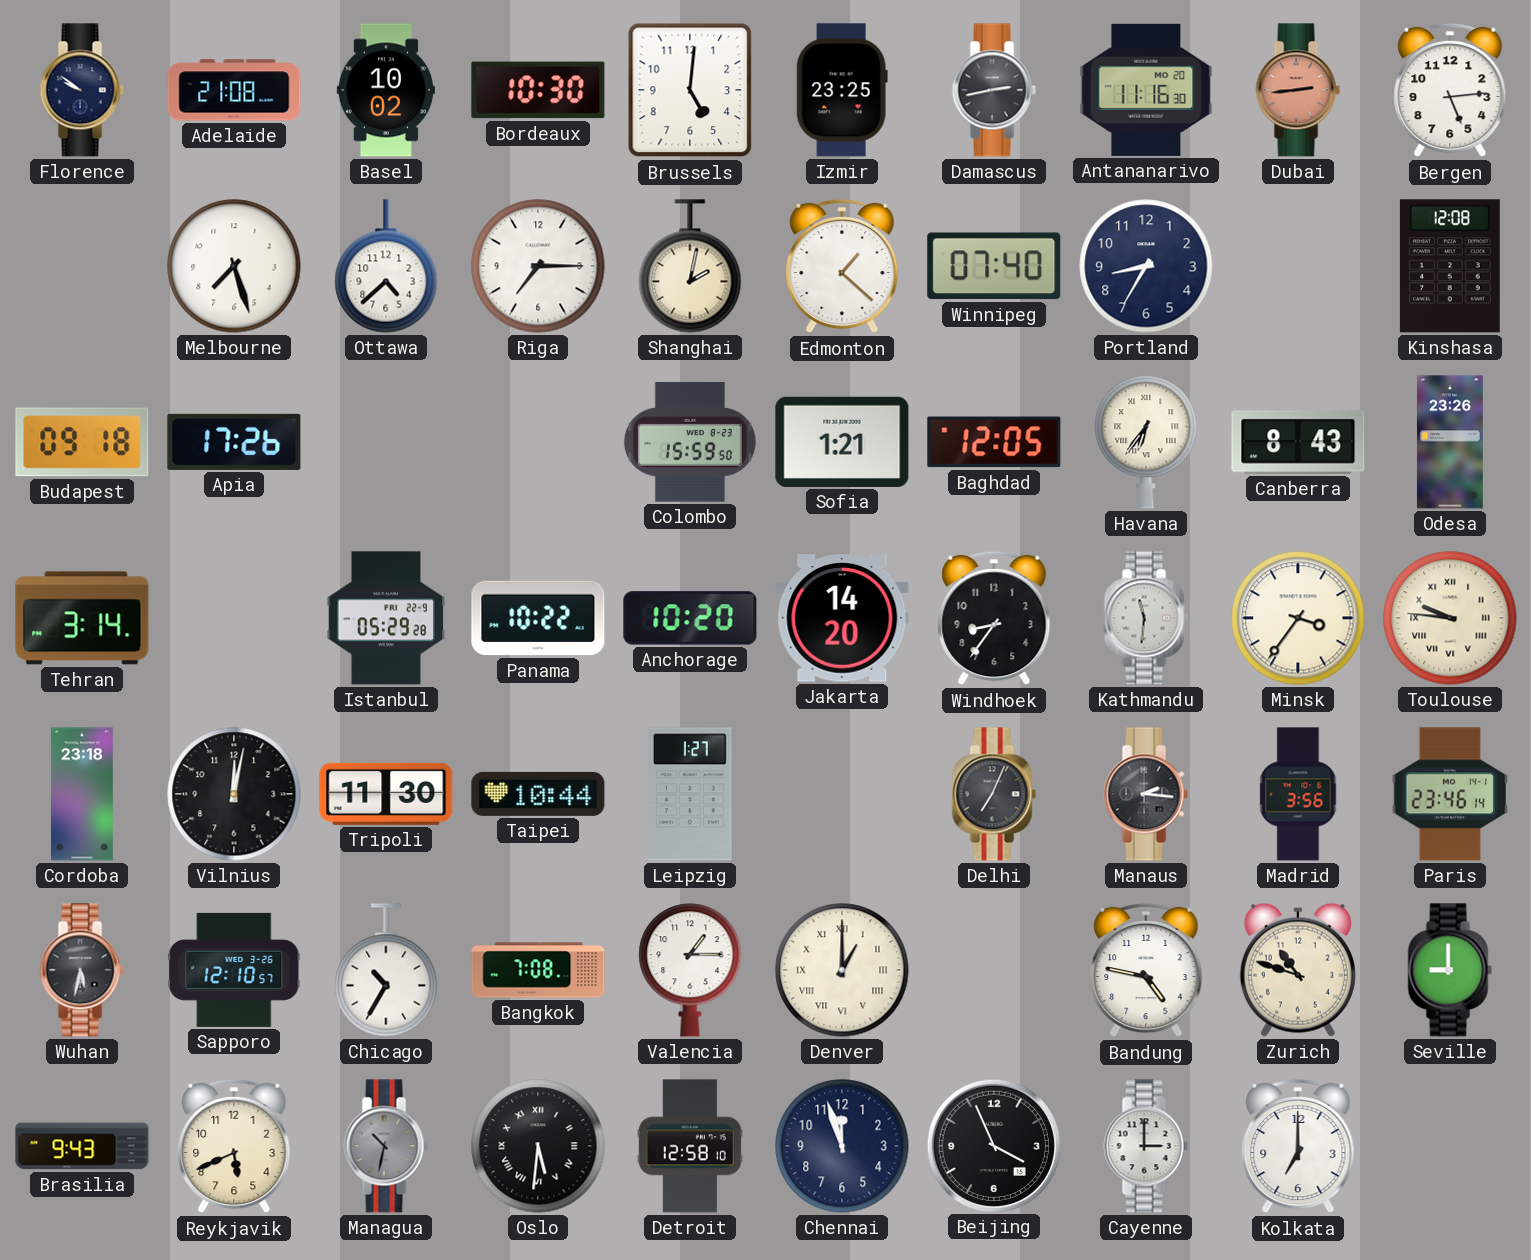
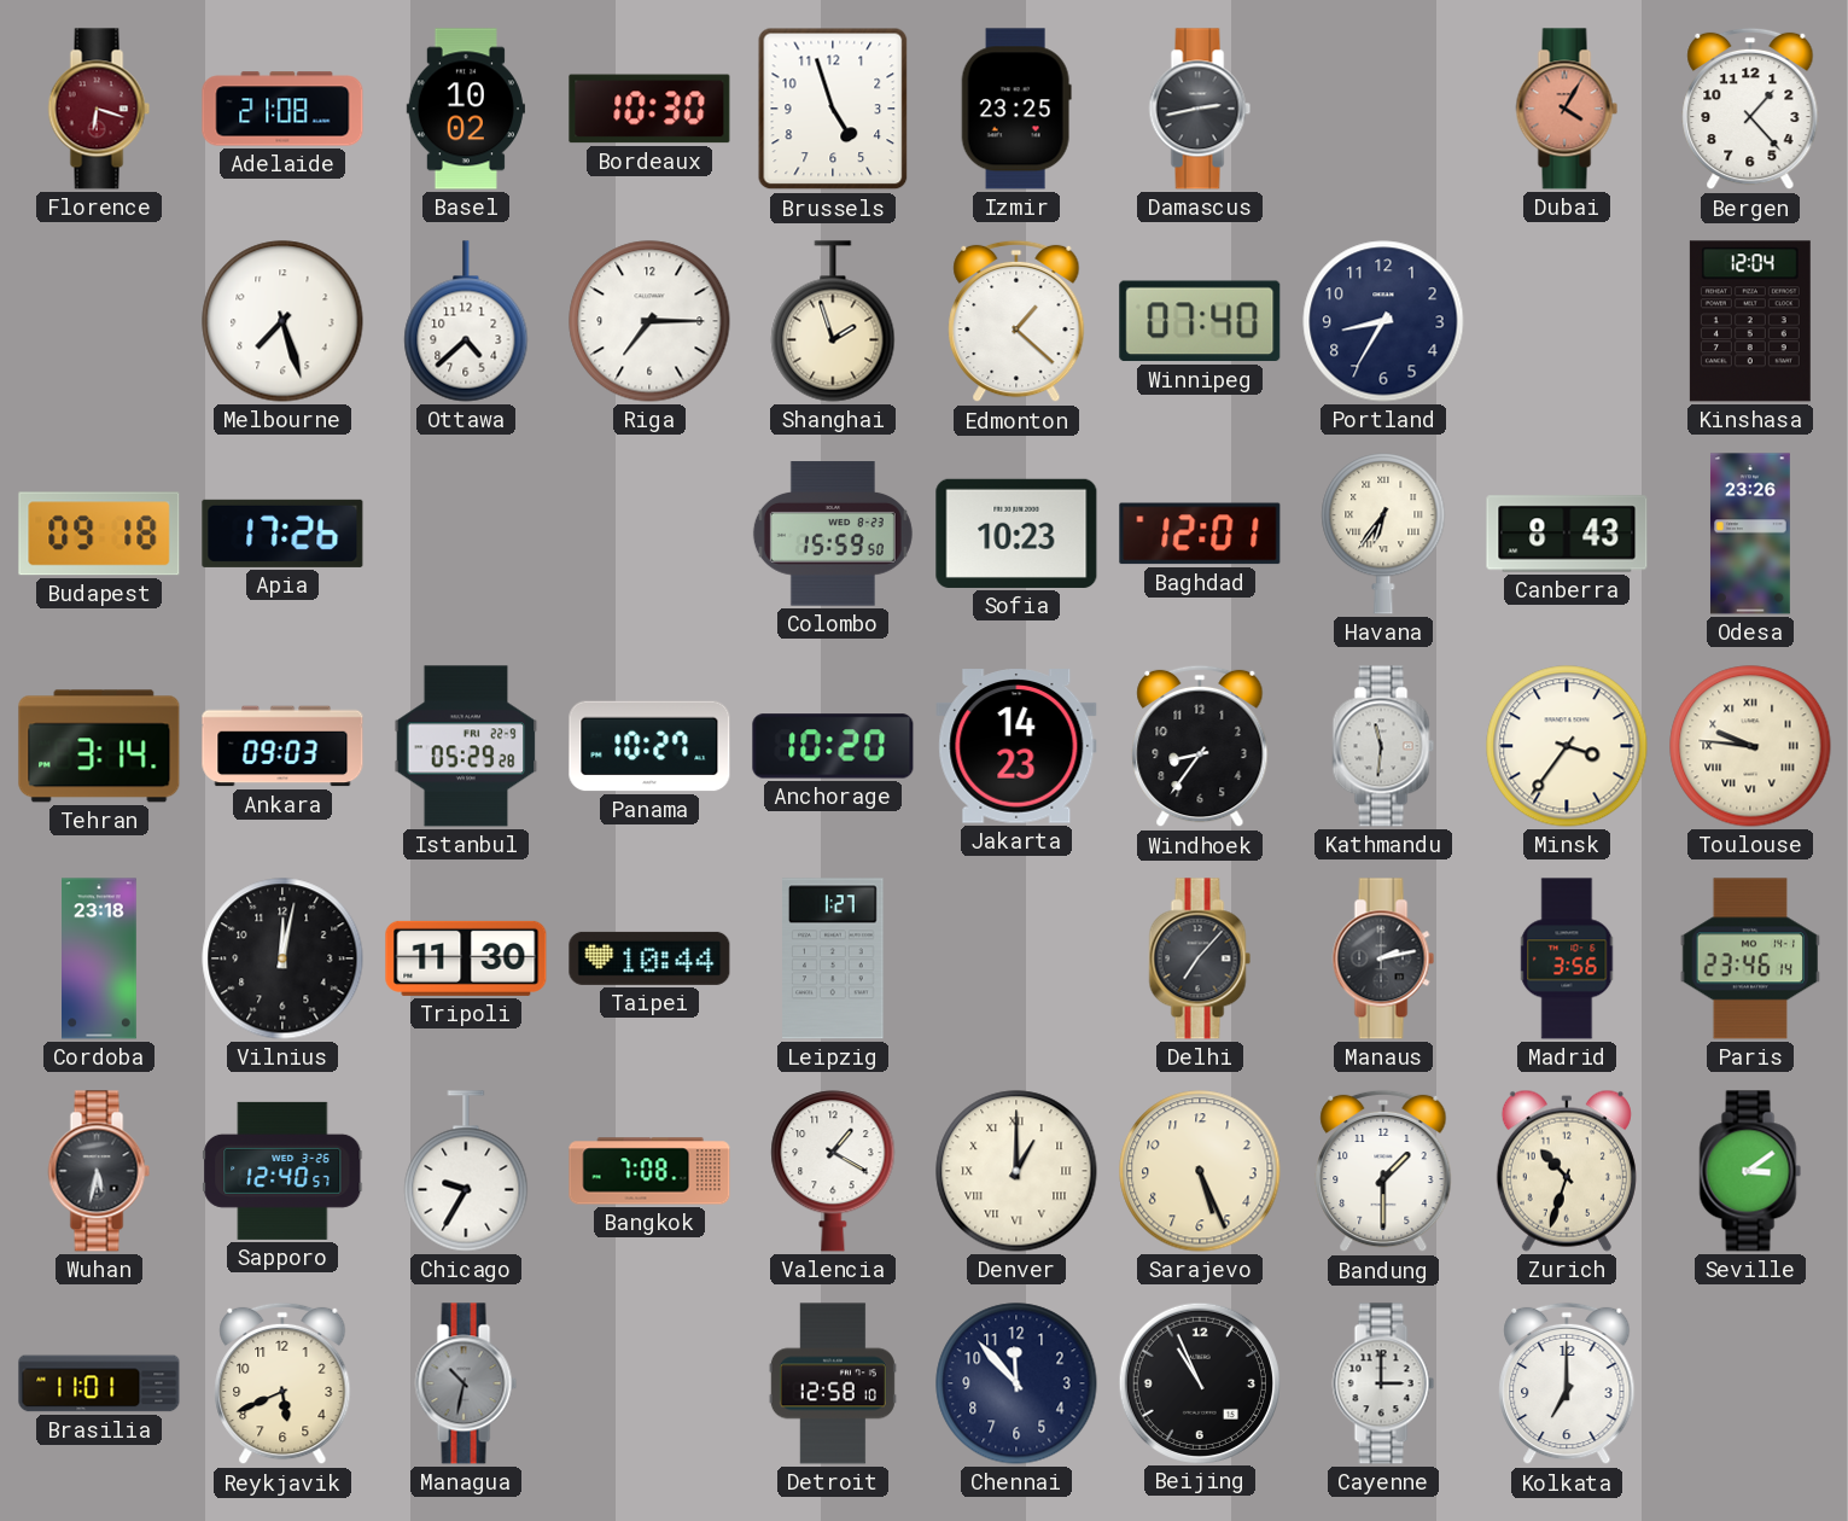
Florence: 9:51 -> 6:18 (99, 109)
Florence dial: navy -> burgundy (99, 109)
Brussels: 5:01 -> 4:57 (833, 109)
Antananarivo: 11:16 -> none (1146, 90)
Dubai: 2:44 -> 4:05 (1567, 109)
Bergen: 5:14 -> 1:23 (1750, 109)
Shanghai: 2:02 -> 1:57 (833, 321)
Kinshasa: 12:08 -> 12:04 (1750, 321)
Sofia: 1:21 -> 10:23 (1016, 534)
Baghdad: 12:05 -> 12:01 (1200, 534)
Ankara: none -> 09:03 (282, 746)
Panama: 10:22 -> 10:27 (649, 746)
Jakarta: 14:20 -> 14:23 (1016, 746)
Delhi: 7:04 -> 7:07 (1200, 958)
Manaus: 2:16 -> 2:13 (1383, 958)
Sapporo: 12:10 -> 12:40 (282, 1171)
Chicago: 10:35 -> 9:35 (466, 1171)
Valencia: 1:15 -> 1:20 (833, 1171)
Sarajevo: none -> 5:26 (1200, 1171)
Bandung: 4:47 -> 1:30 (1383, 1171)
Zurich: 10:48 -> 10:33 (1567, 1171)
Seville: 9:00 -> 3:09 (1750, 1171)
Brasilia: 9:43 -> 11:01 (99, 1383)
Oslo: 5:31 -> none (538, 1146)
Chennai: 11:57 -> 11:53 (1016, 1383)
Beijing: 3:56 -> 10:56 (1199, 1382)
